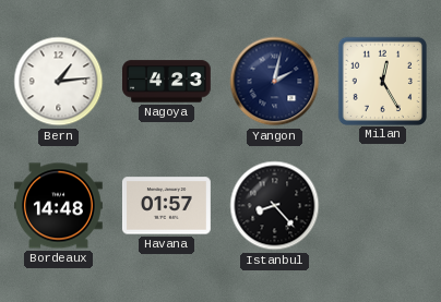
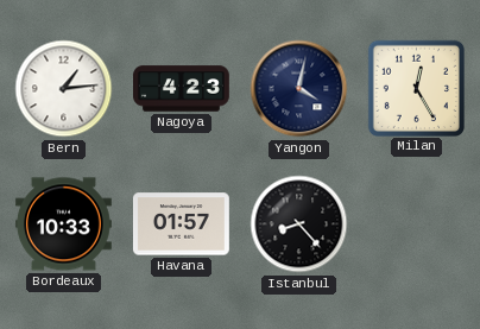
Yangon: 2:02 -> 4:02 (299, 89)
Bordeaux: 14:48 -> 10:33 (64, 224)
